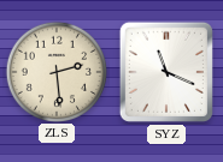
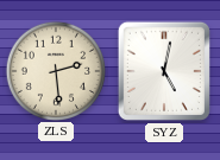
SYZ: 11:19 -> 5:02 (164, 71)
